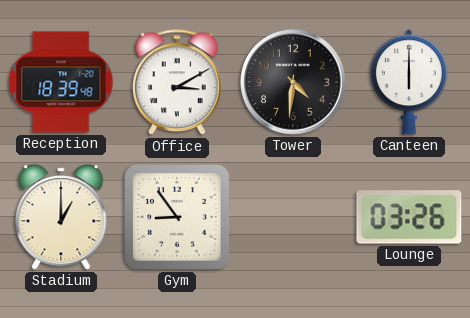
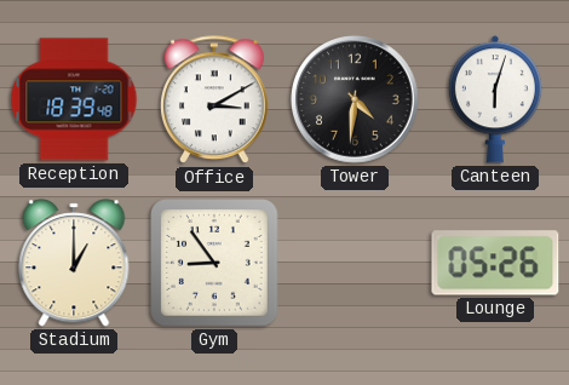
Canteen: 6:00 -> 6:03 (495, 99)
Lounge: 03:26 -> 05:26 (495, 263)
